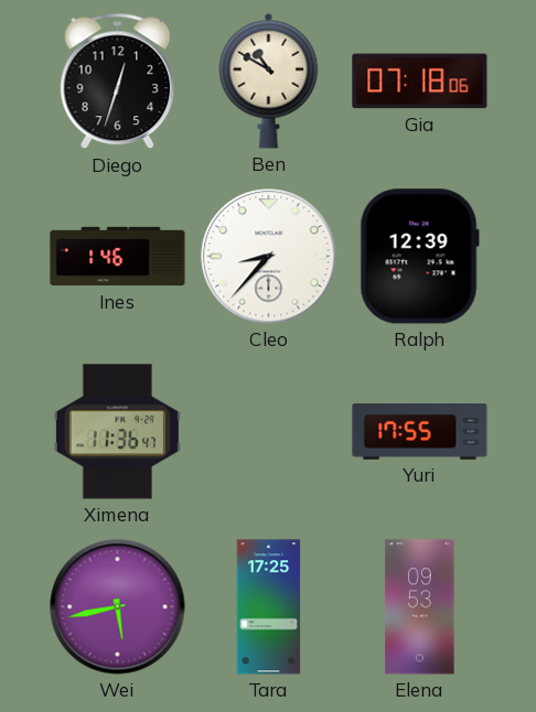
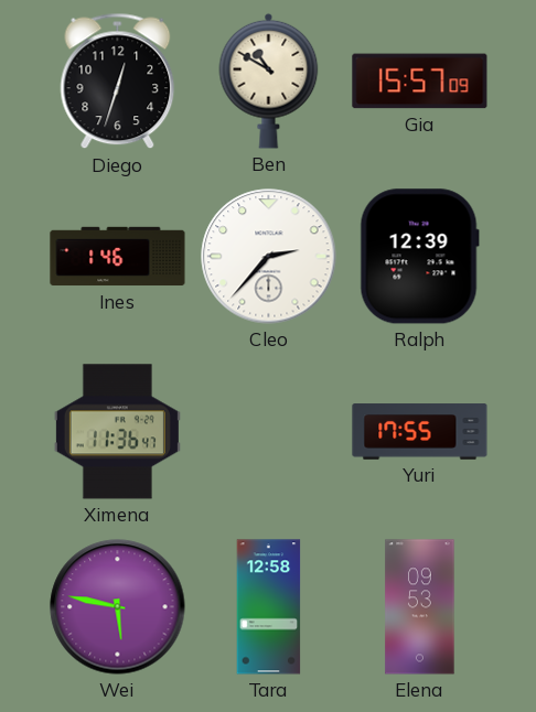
Gia: 07:18 -> 15:57 (420, 82)
Cleo: 8:37 -> 2:37 (269, 257)
Wei: 5:43 -> 5:47 (118, 607)
Tara: 17:25 -> 12:58 (269, 607)
